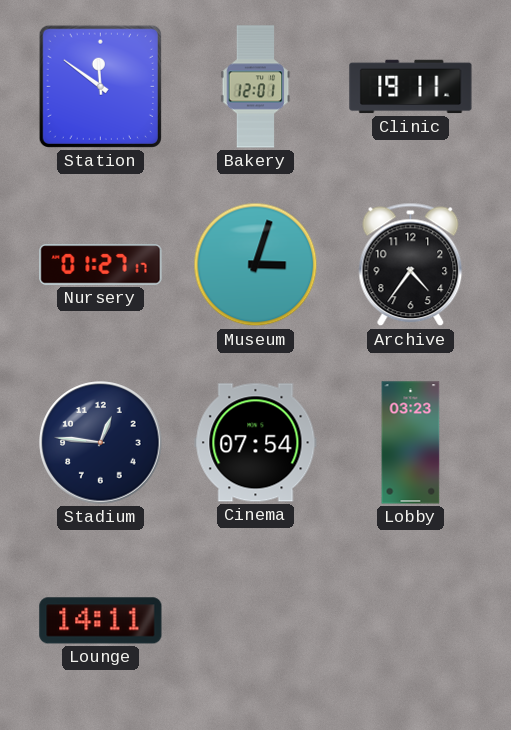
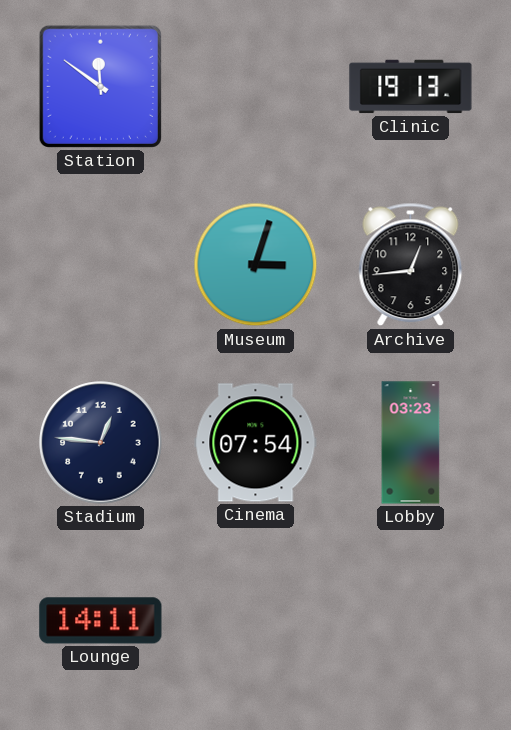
Bakery: 12:01 -> none (256, 87)
Clinic: 19:11 -> 19:13 (411, 87)
Nursery: 01:27 -> none (101, 265)
Archive: 4:36 -> 12:44 (411, 265)
